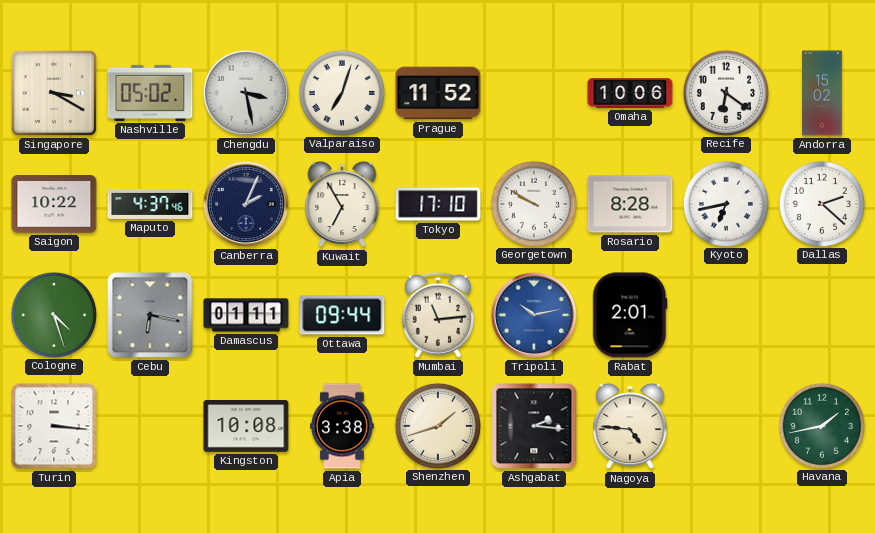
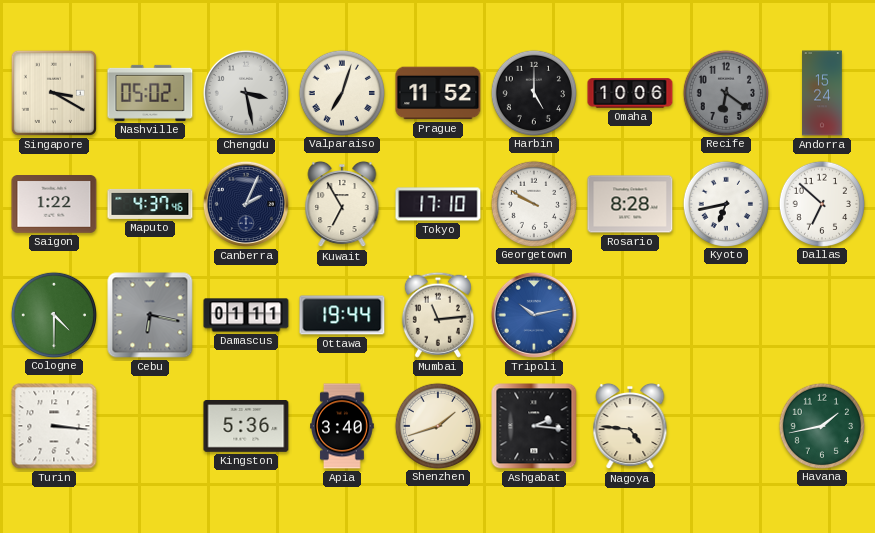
Harbin: none -> 5:00 (533, 92)
Recife dial: white -> grey (725, 92)
Andorra: 15:02 -> 15:24 (822, 93)
Saigon: 10:22 -> 1:22 (54, 204)
Dallas: 2:22 -> 6:52 (821, 203)
Cologne: 4:27 -> 4:30 (53, 314)
Ottawa: 09:44 -> 19:44 (342, 315)
Rabat: 2:01 -> none (630, 315)
Kingston: 10:08 -> 5:36 (246, 427)
Apia: 3:38 -> 3:40 (342, 426)
